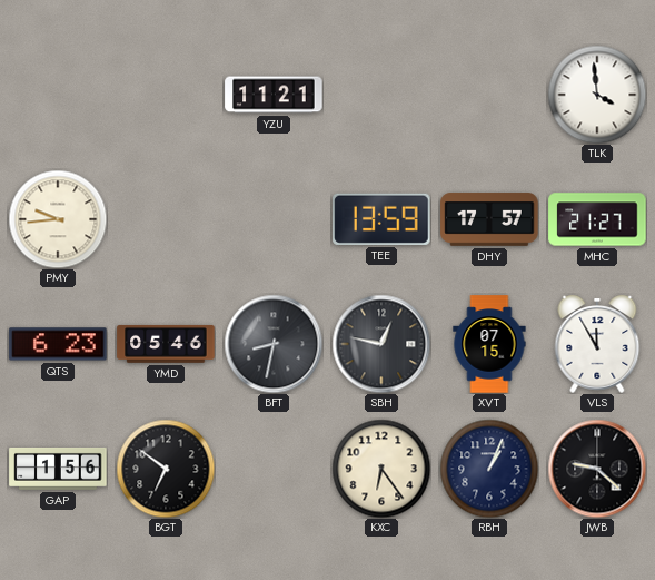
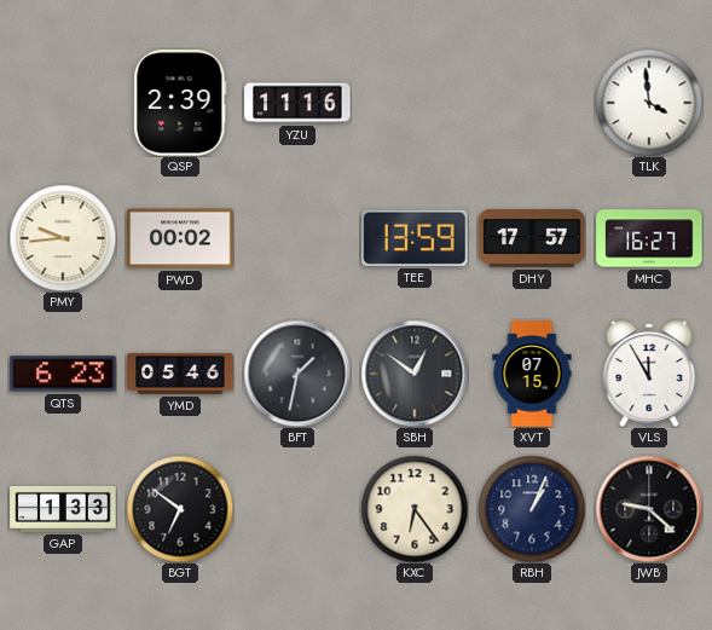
QSP: none -> 2:39 (180, 103)
YZU: 11:21 -> 11:16 (297, 103)
PWD: none -> 00:02 (180, 238)
MHC: 21:27 -> 16:27 (649, 238)
BFT: 8:32 -> 1:32 (297, 374)
SBH: 12:47 -> 12:51 (415, 374)
GAP: 1:56 -> 1:33 (63, 509)
